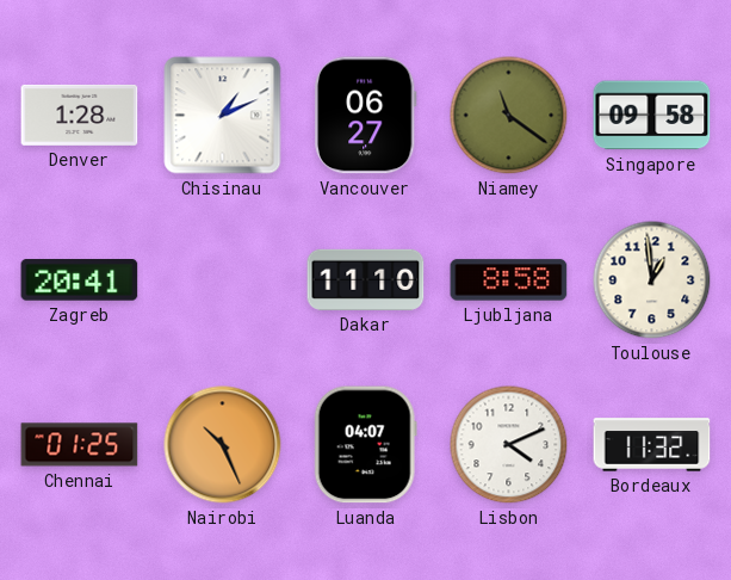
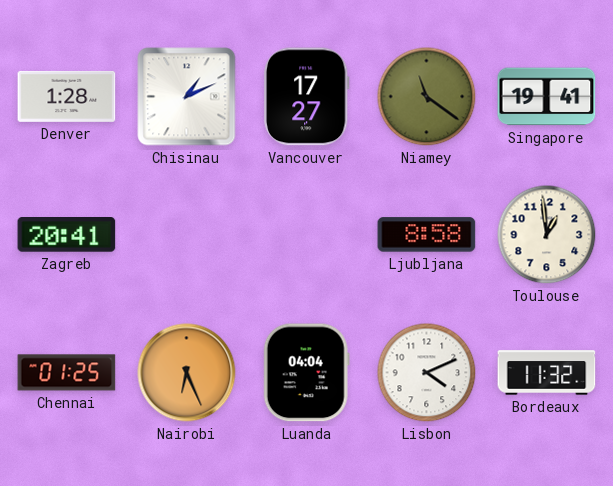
Vancouver: 06:27 -> 17:27 (306, 97)
Singapore: 09:58 -> 19:41 (547, 97)
Dakar: 11:10 -> none (366, 279)
Nairobi: 10:26 -> 6:26 (187, 373)
Luanda: 04:07 -> 04:04 (306, 373)
